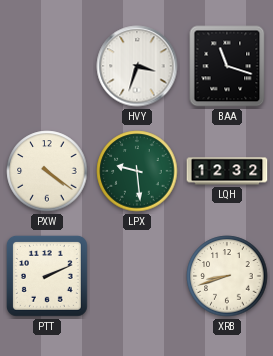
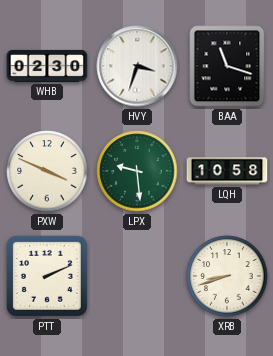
WHB: none -> 02:30 (47, 66)
PXW: 4:21 -> 3:49 (47, 171)
LQH: 12:32 -> 10:58 (227, 171)
